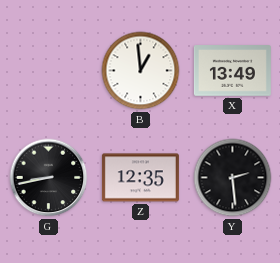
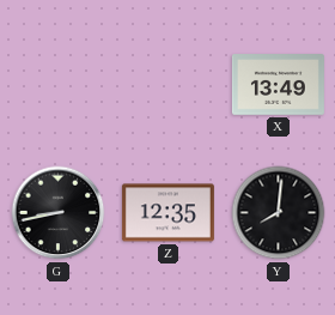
B: 12:59 -> none (141, 71)
Y: 2:29 -> 8:01 (279, 213)
